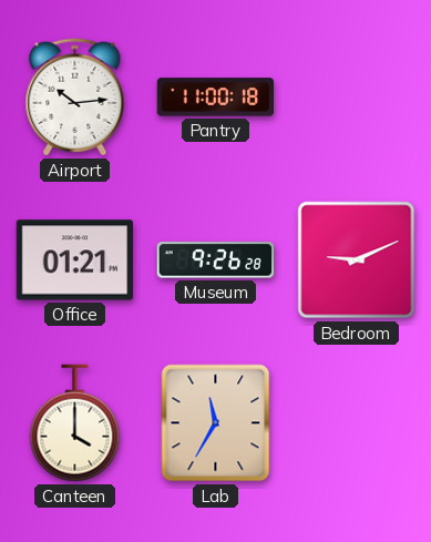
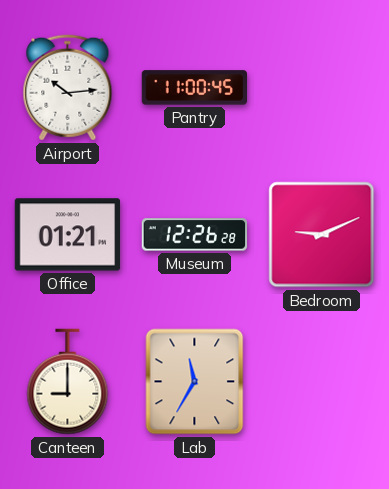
Pantry: 11:00:18 -> 11:00:45 (195, 88)
Museum: 9:26 -> 12:26 (195, 235)
Canteen: 4:00 -> 9:00 (68, 382)
